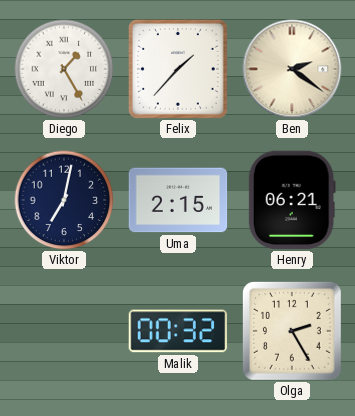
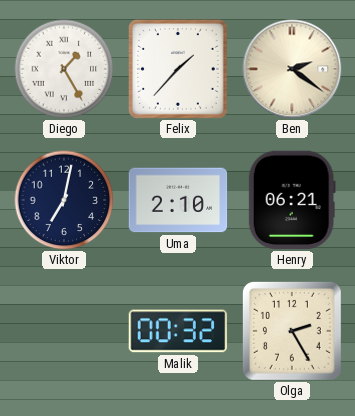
Uma: 2:15 -> 2:10 (178, 200)
